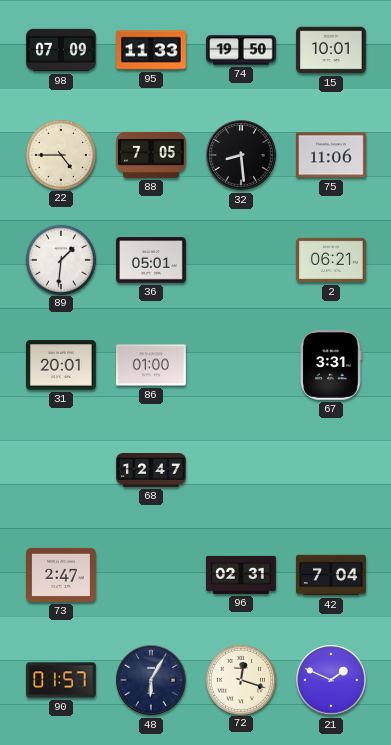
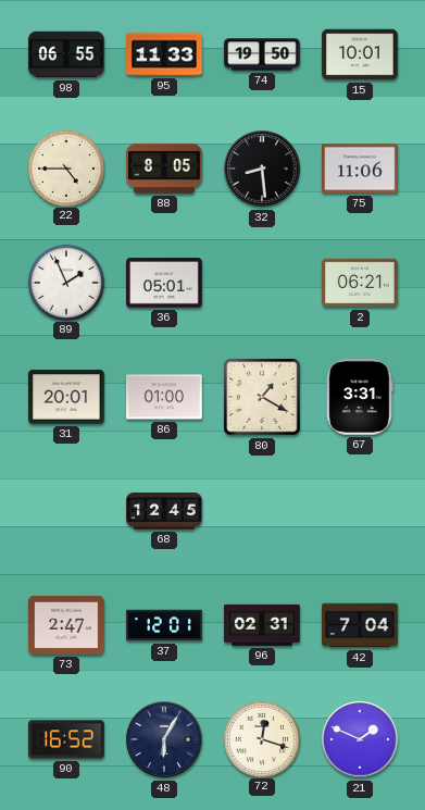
98: 07:09 -> 06:55 (66, 54)
88: 7:05 -> 8:05 (164, 169)
89: 1:31 -> 1:56 (65, 282)
80: none -> 1:20 (262, 397)
68: 12:47 -> 12:45 (164, 512)
37: none -> 12:01 (164, 625)
90: 01:57 -> 16:52 (67, 739)
